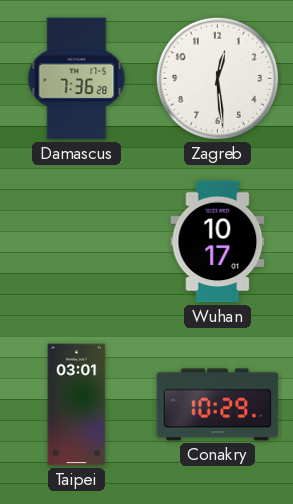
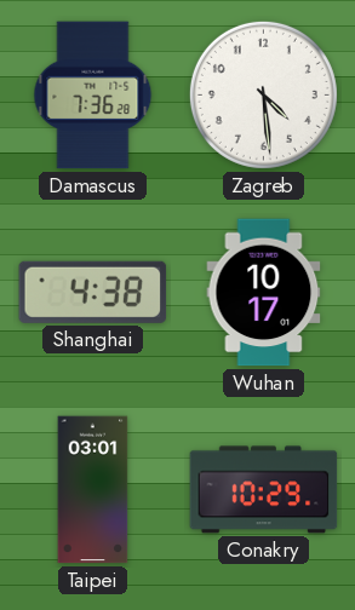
Zagreb: 12:29 -> 4:29 (263, 94)
Shanghai: none -> 4:38 (93, 292)
